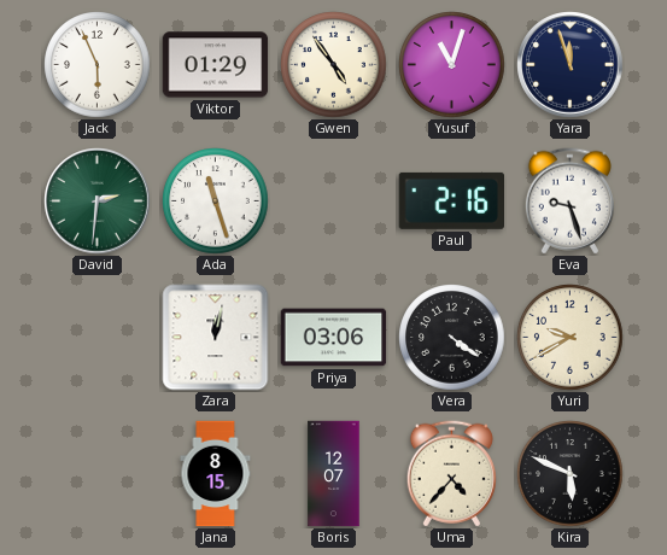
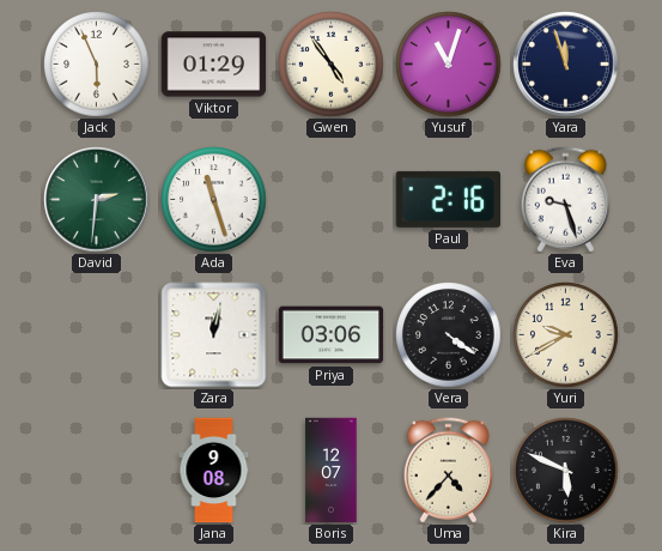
Jana: 8:15 -> 9:08 (214, 471)
